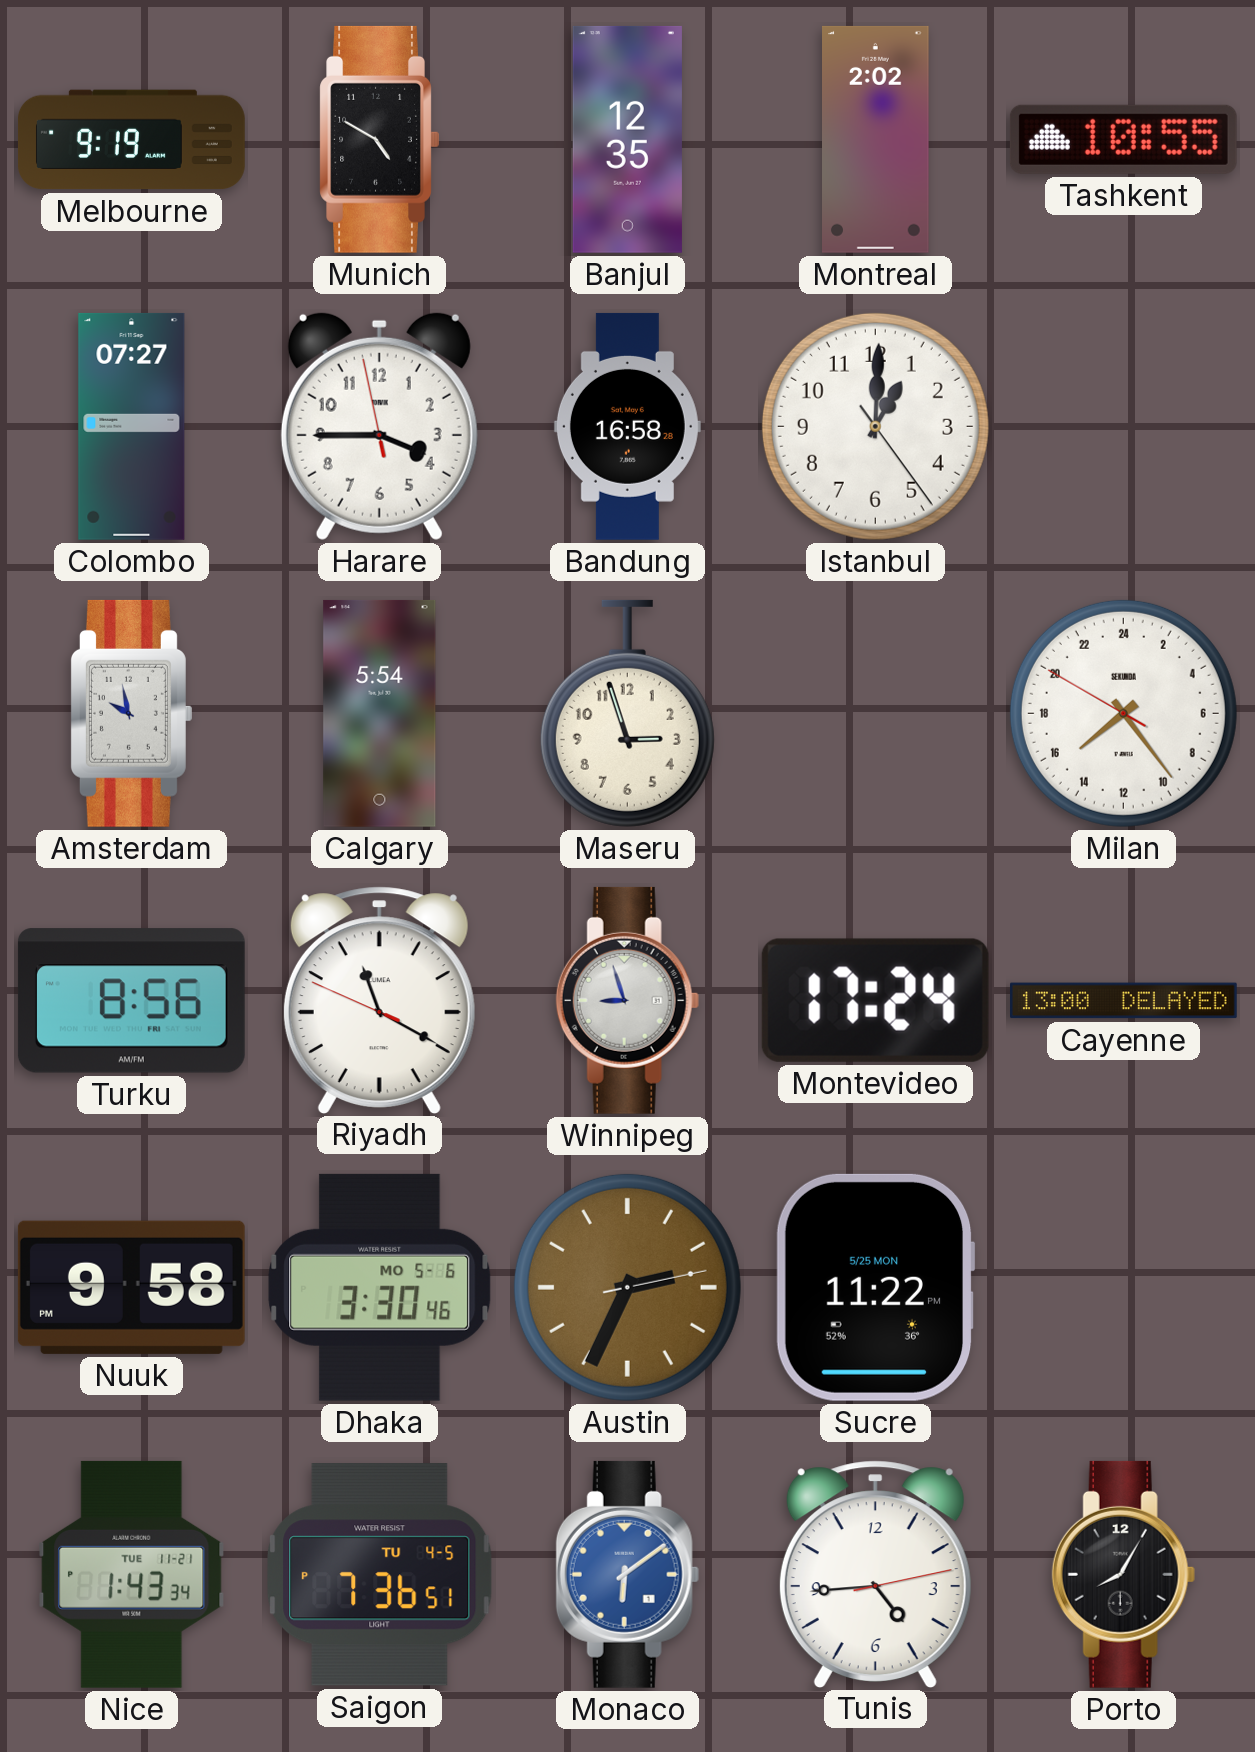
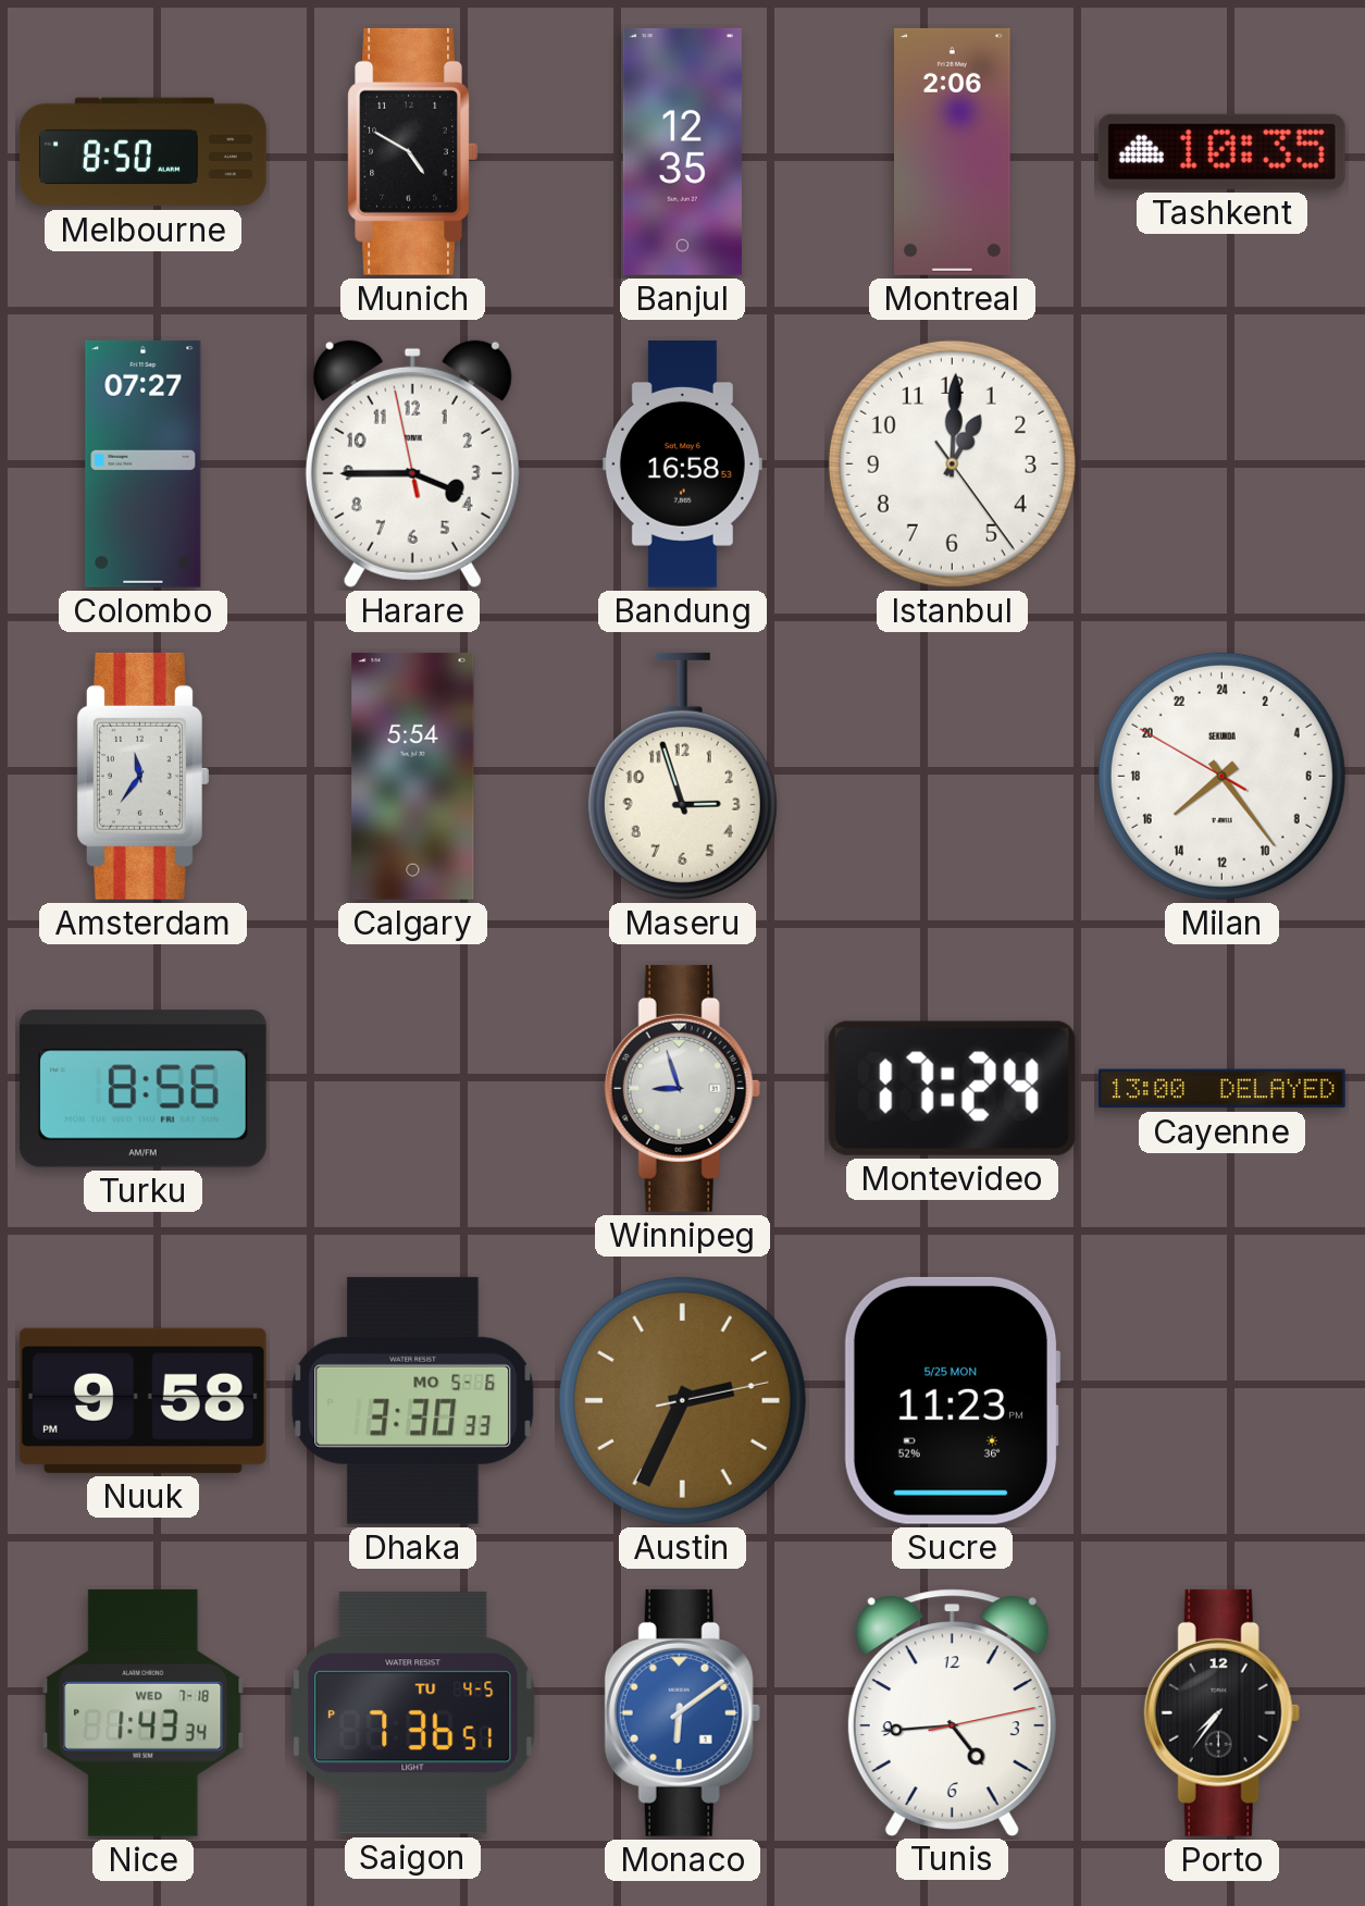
Melbourne: 9:19 -> 8:50 (142, 152)
Montreal: 2:02 -> 2:06 (953, 151)
Tashkent: 10:55 -> 10:35 (1221, 151)
Bandung: 16:58:28 -> 16:58:53 (682, 463)
Amsterdam: 9:58 -> 11:36 (142, 776)
Riyadh: 11:19 -> none (379, 1000)
Dhaka: 3:30:46 -> 3:30:33 (413, 1400)
Sucre: 11:22 -> 11:23 (952, 1400)
Nice date: TUE 11-21 -> WED 7-18 (144, 1712)
Porto: 8:05 -> 7:36 (1221, 1712)
